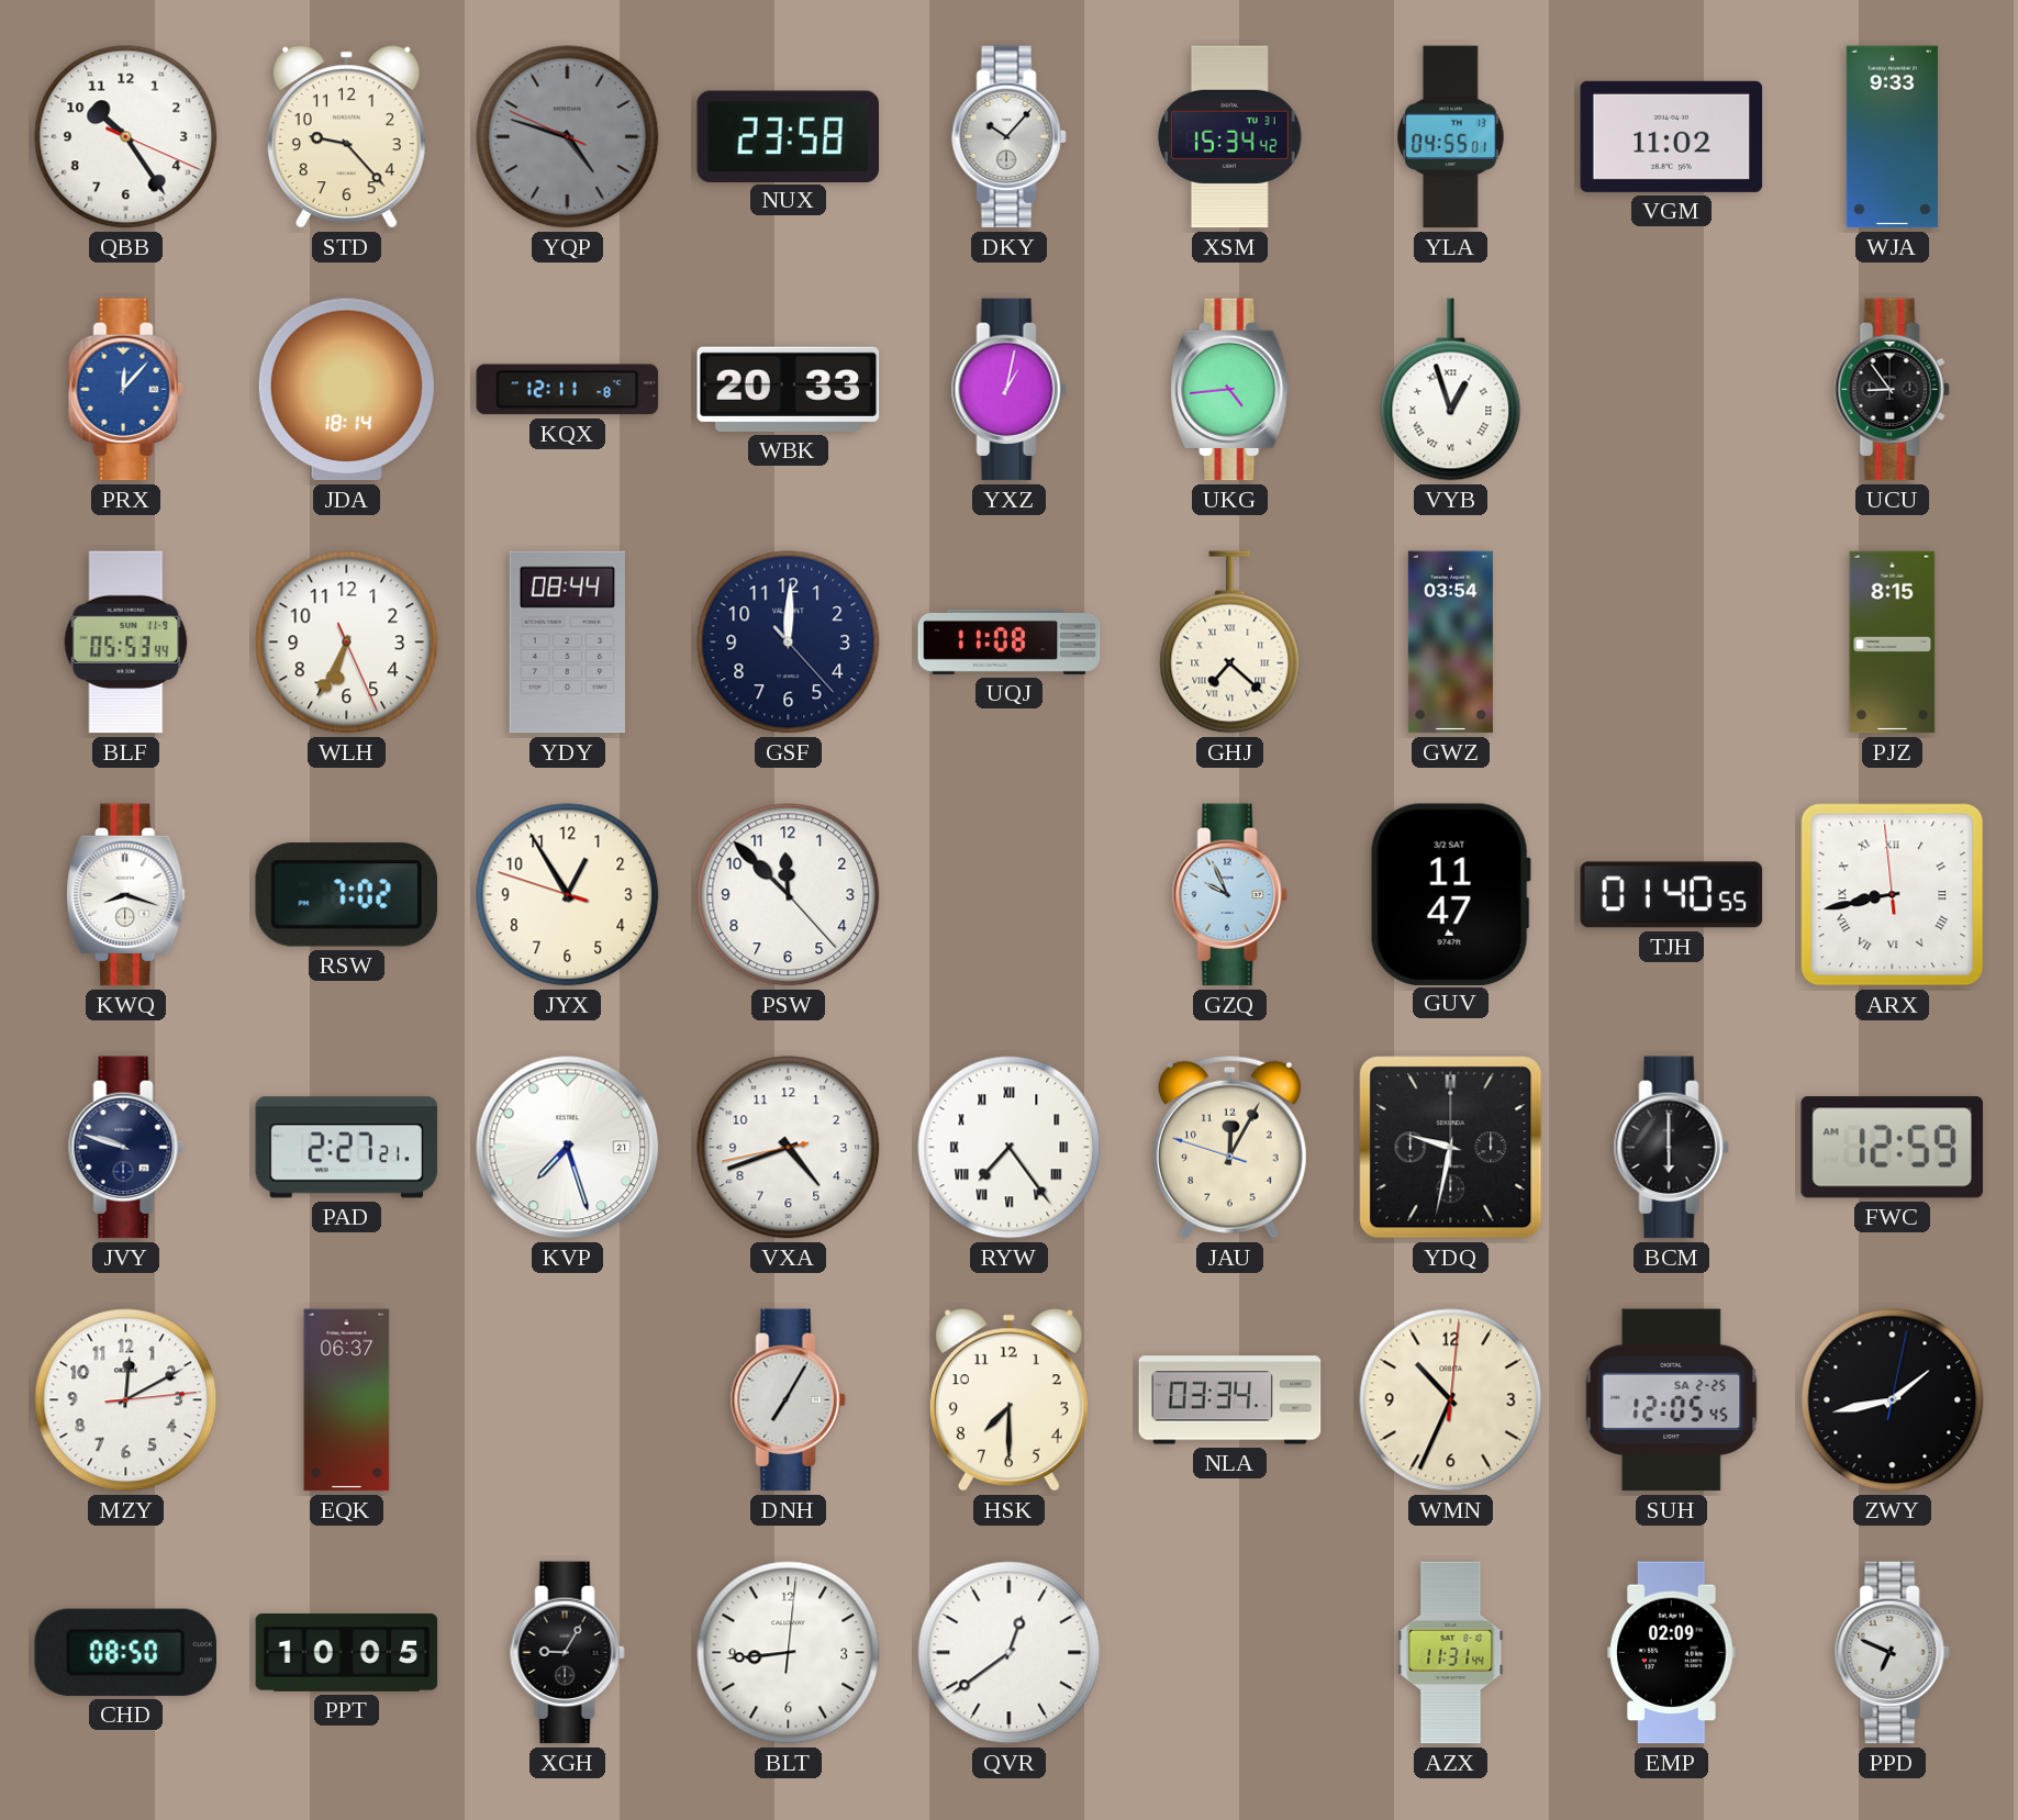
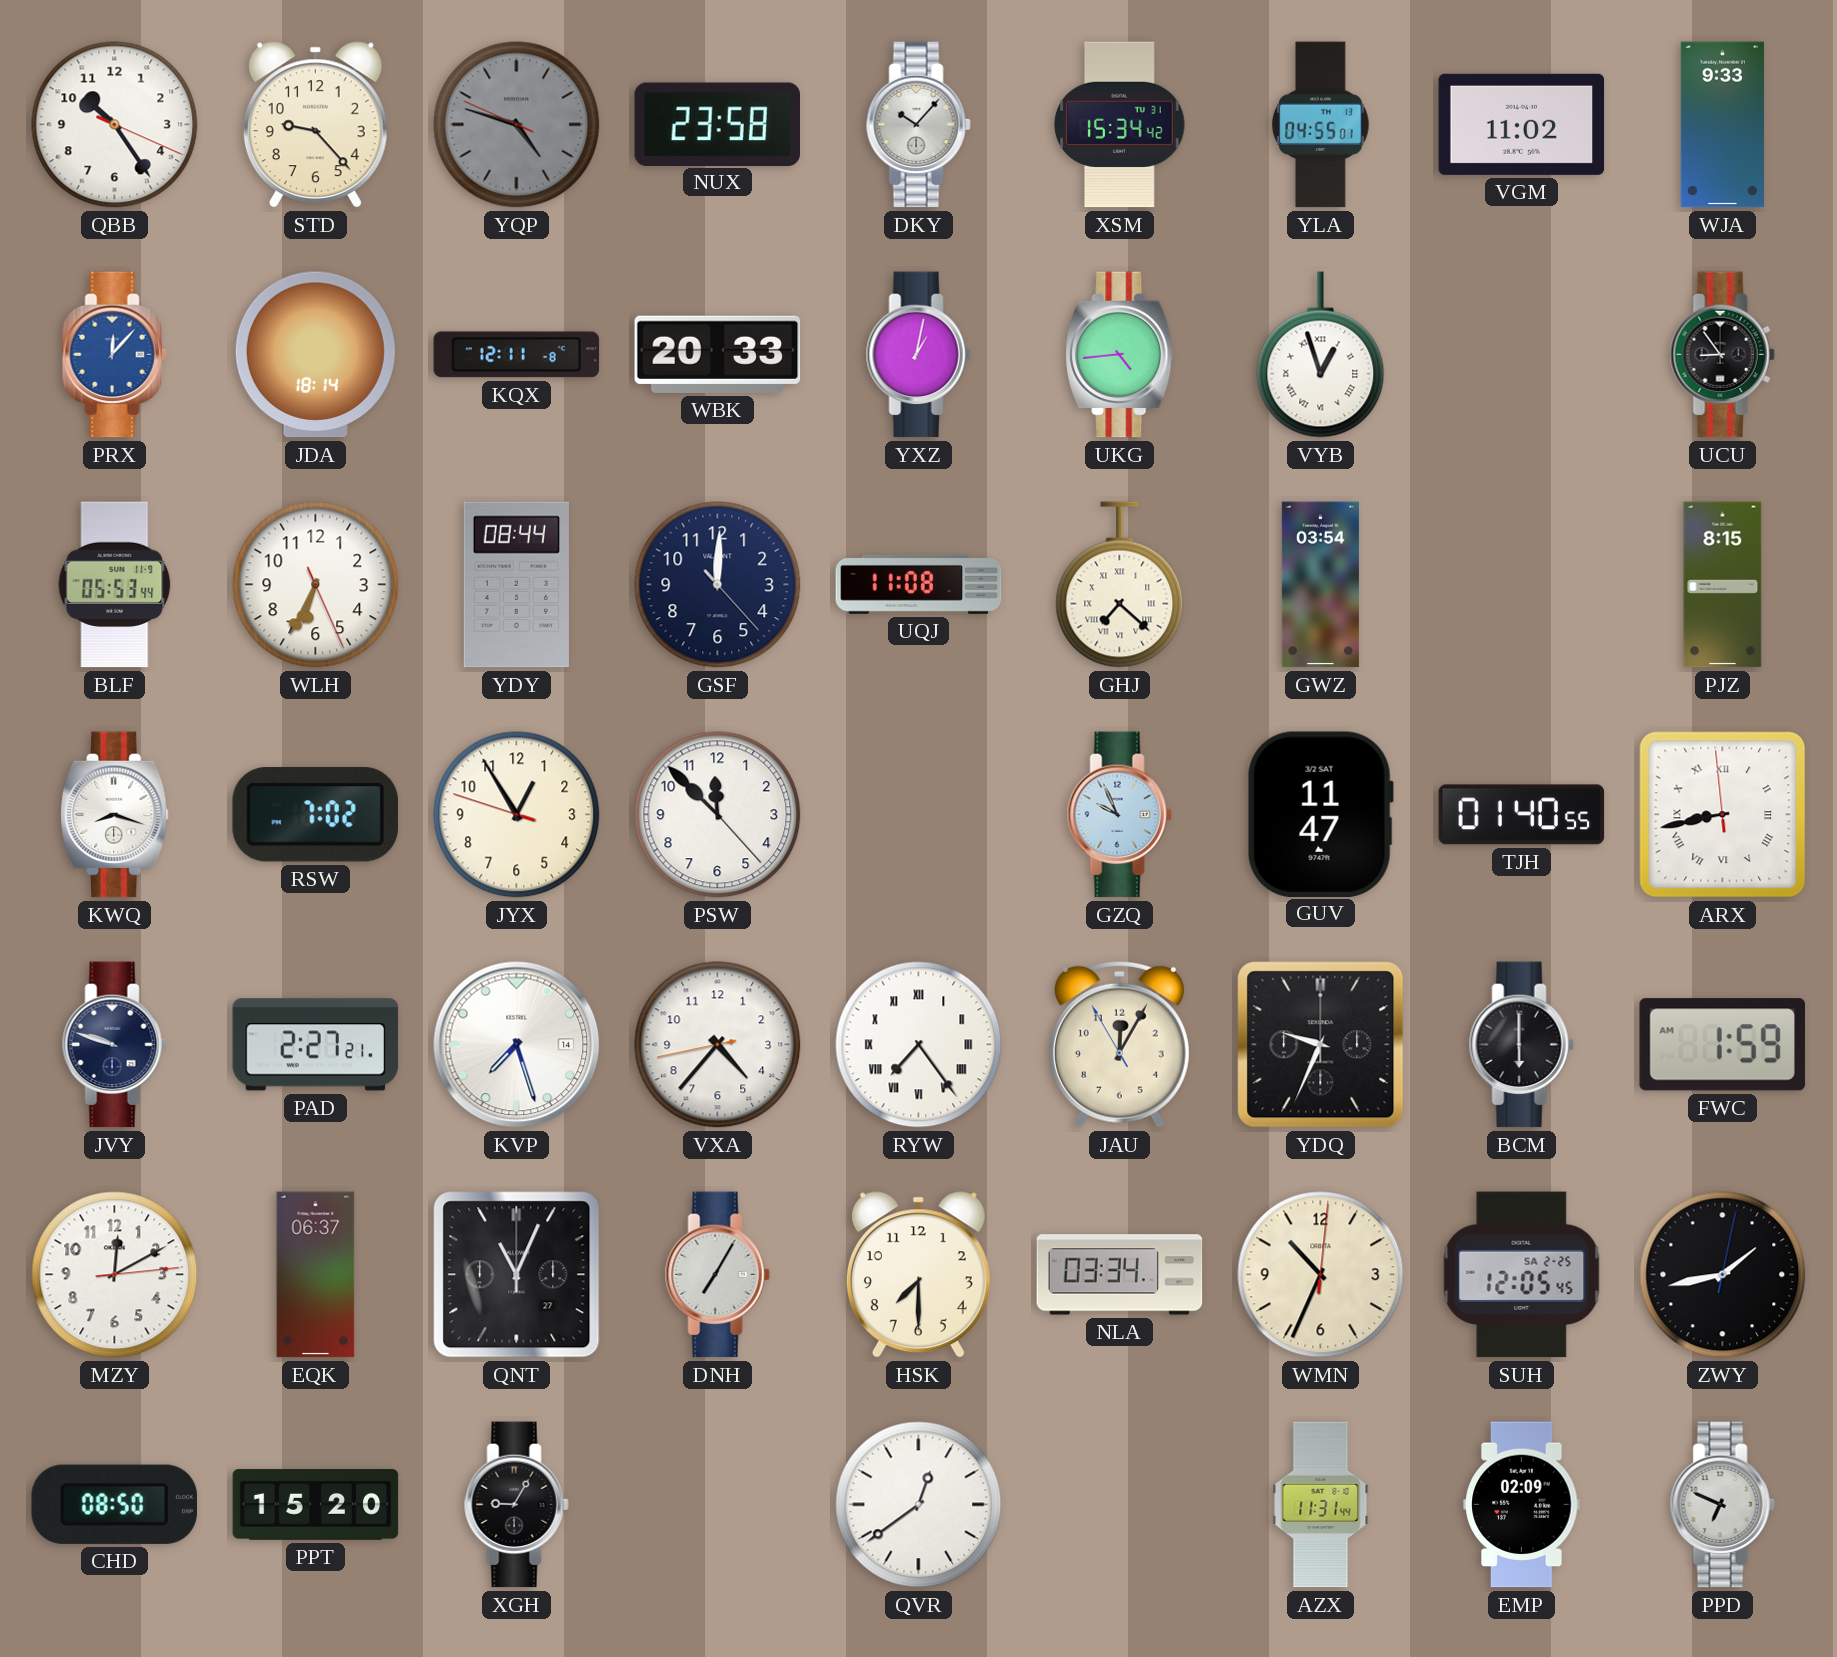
KVP date: 21 -> 14 (517, 1045)
VXA: 4:41 -> 4:36 (718, 1045)
JAU: 12:04:48 -> 12:04:55 (1119, 1044)
YDQ: 9:32 -> 9:34 (1321, 1045)
FWC: 12:59 -> 1:59 (1722, 1045)
QNT: none -> 11:04 (517, 1275)
PPT: 10:05 -> 15:20 (316, 1505)
BLT: 8:44 -> none (789, 1653)
